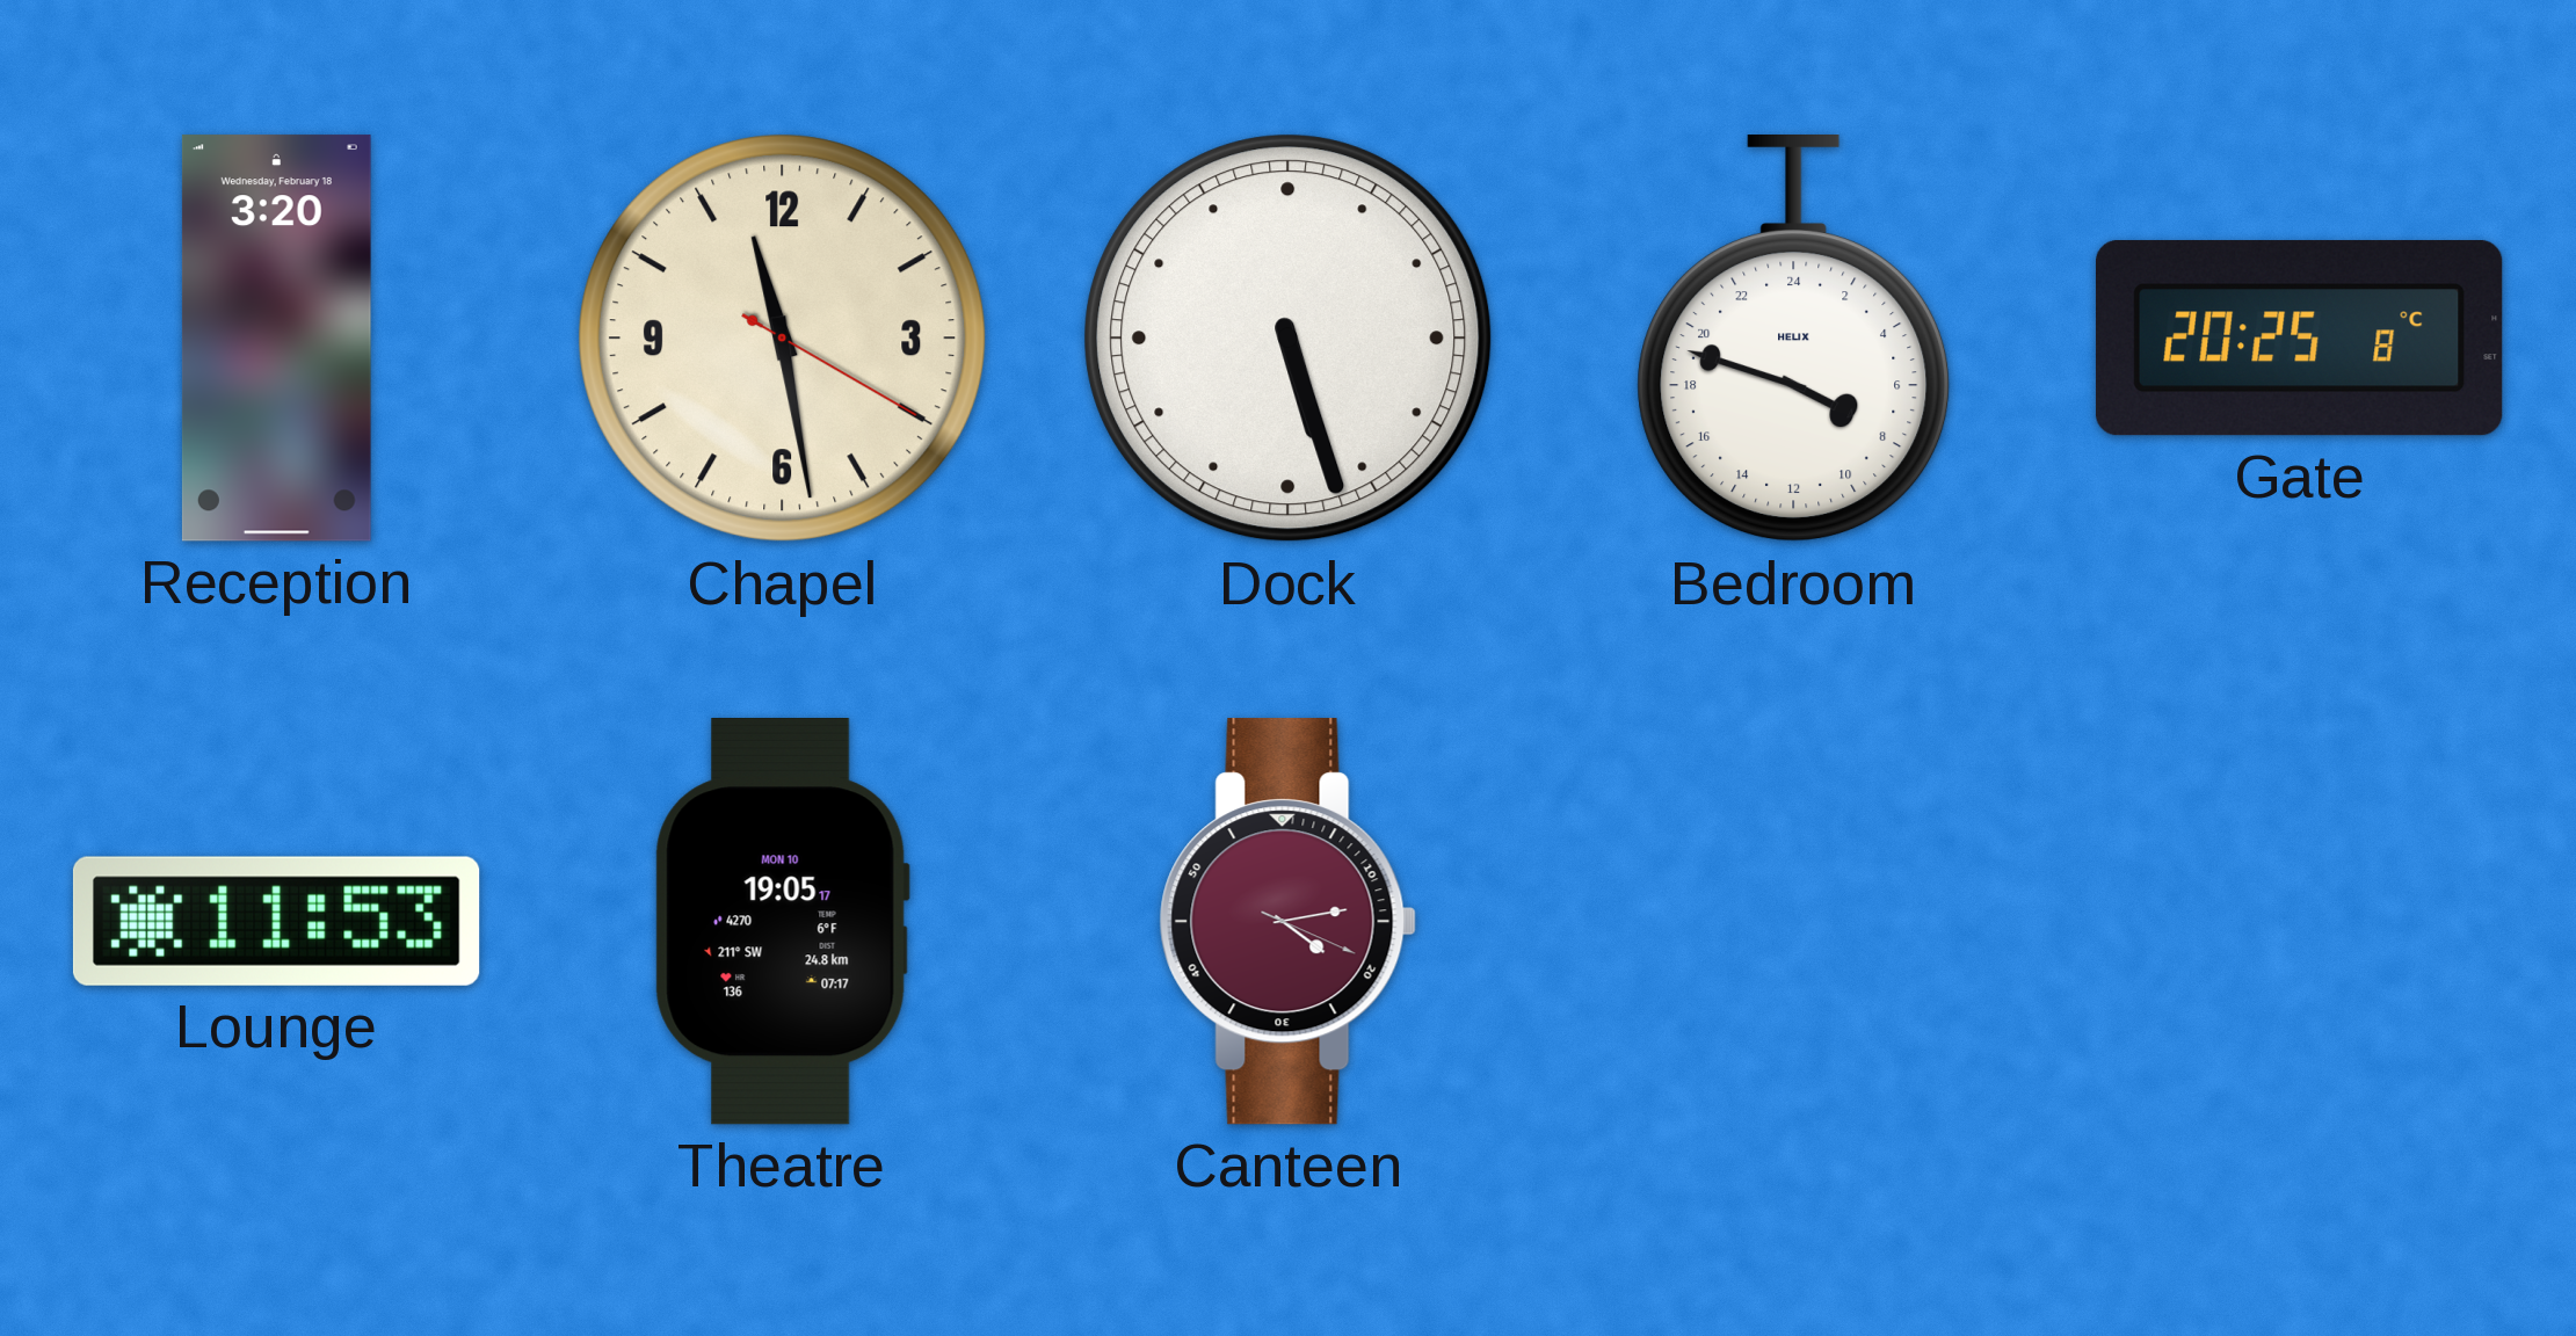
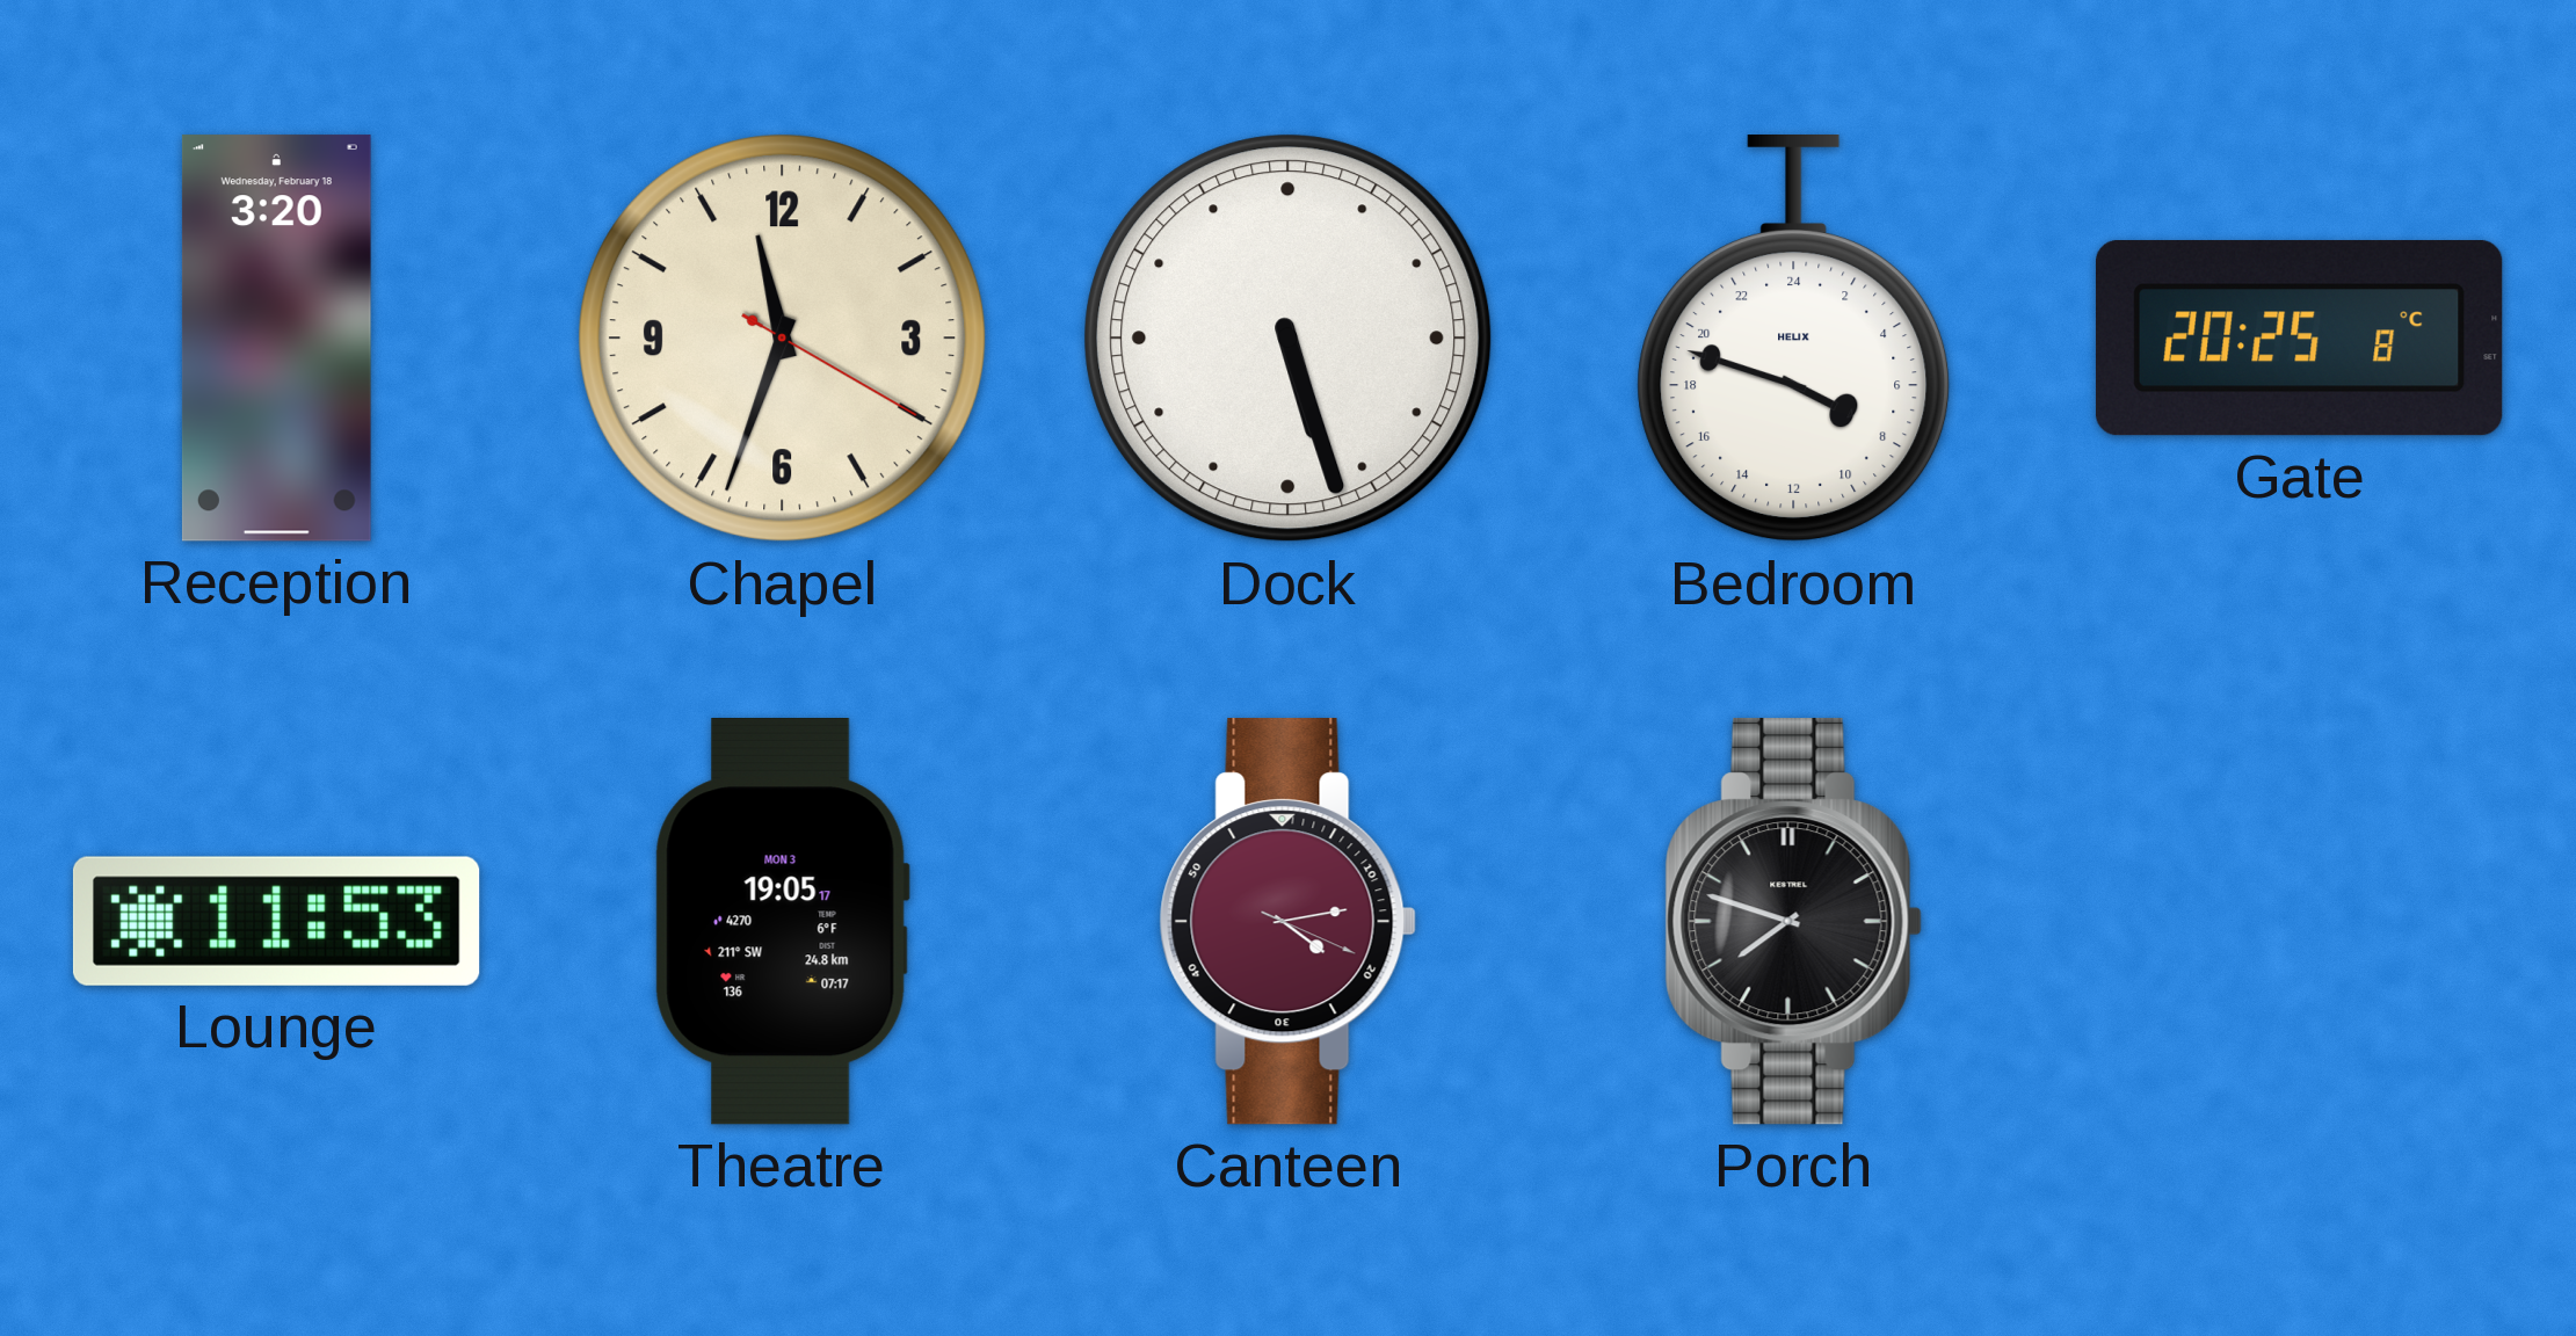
Chapel: 11:28 -> 11:33 (783, 339)
Theatre date: MON 10 -> MON 3 (782, 922)
Porch: none -> 7:48 (1793, 922)
